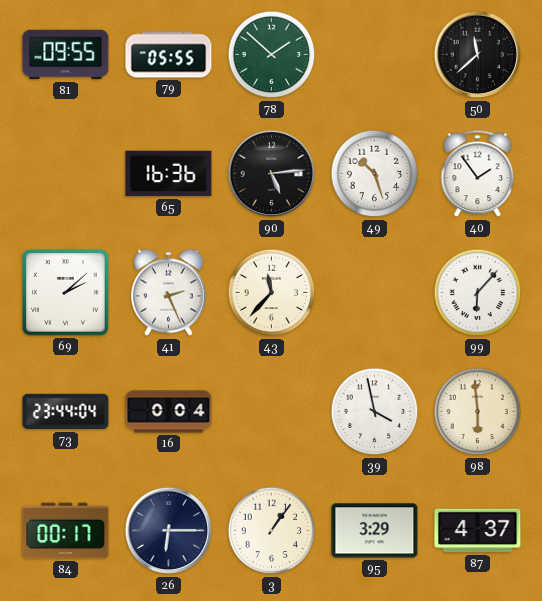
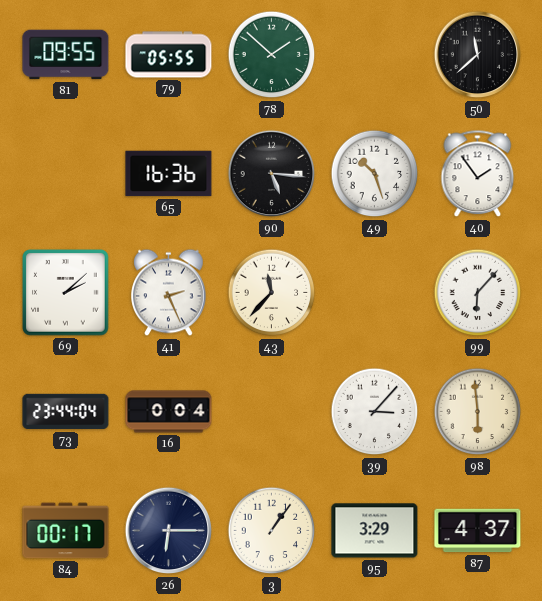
90: 5:14 -> 5:16 (272, 174)
39: 3:58 -> 3:07 (375, 412)
